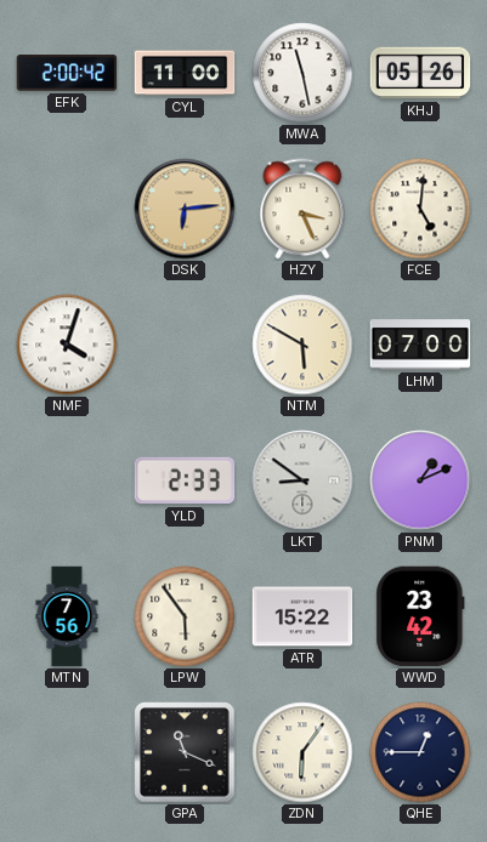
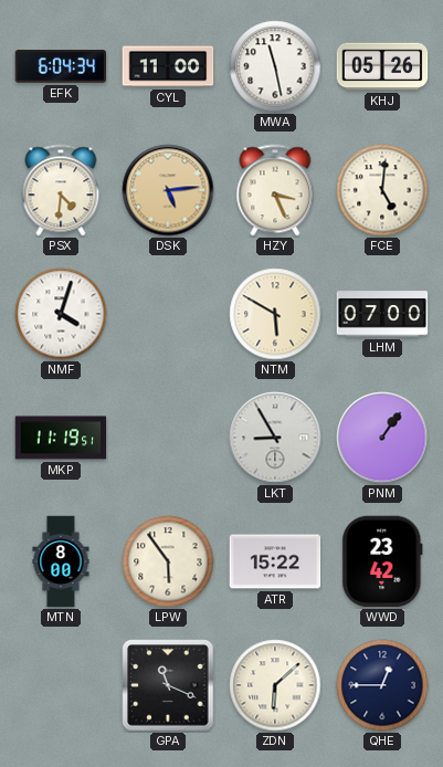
EFK: 2:00 -> 6:04 (61, 66)
PSX: none -> 4:31 (61, 190)
DSK: 6:14 -> 5:14 (168, 190)
MKP: none -> 11:19 (61, 438)
YLD: 2:33 -> none (185, 480)
LKT: 8:51 -> 8:55 (275, 438)
PNM: 1:11 -> 1:06 (382, 438)
MTN: 7:56 -> 8:00 (61, 561)
ZDN: 6:06 -> 6:08 (275, 685)
